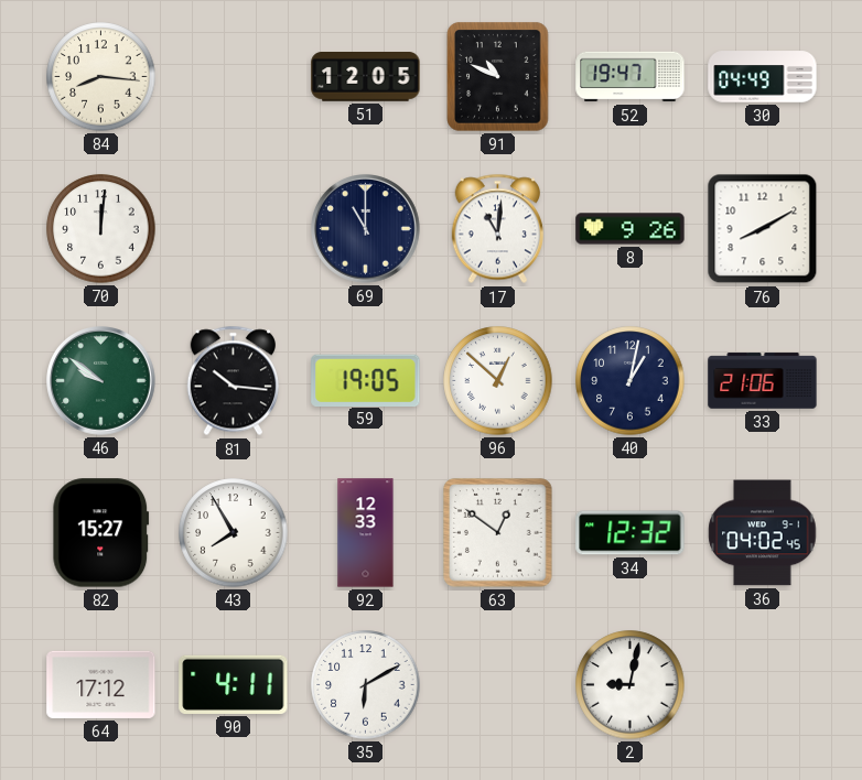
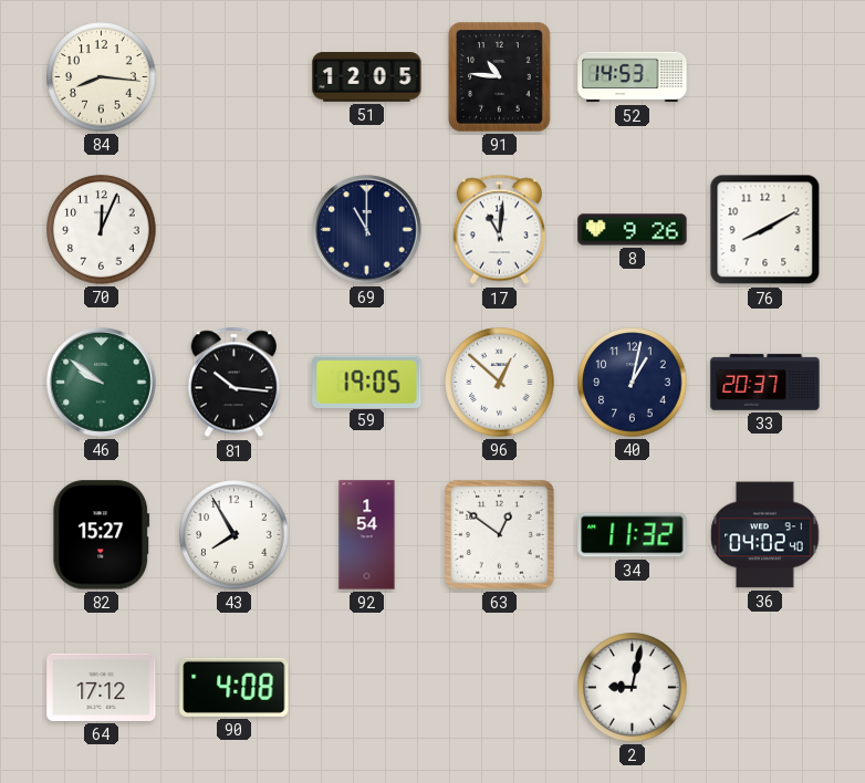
91: 10:49 -> 10:46 (500, 77)
52: 19:47 -> 14:53 (633, 77)
30: 04:49 -> none (763, 77)
70: 12:01 -> 12:04 (102, 230)
33: 21:06 -> 20:37 (765, 383)
92: 12:33 -> 1:54 (367, 535)
34: 12:32 -> 11:32 (633, 535)
36: 04:02:45 -> 04:02:40 (765, 535)
90: 4:11 -> 4:08 (235, 687)
35: 6:10 -> none (366, 685)
